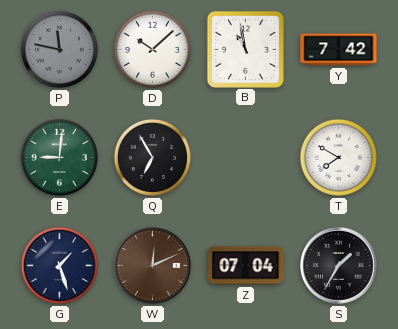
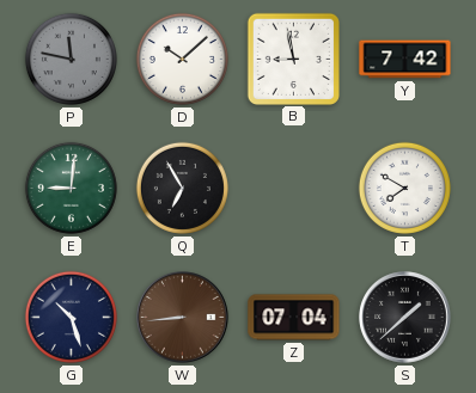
B: 10:58 -> 8:58 (293, 59)
G: 1:27 -> 10:27 (71, 317)
W: 12:11 -> 8:44 (183, 318)
S: 1:35 -> 1:38 (405, 318)
